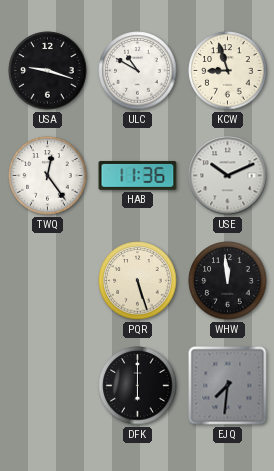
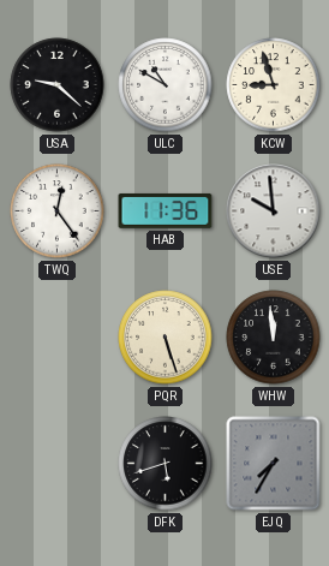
USA: 9:18 -> 9:22 (58, 85)
USE: 10:11 -> 9:59 (274, 211)
DFK: 6:00 -> 5:42 (166, 464)
EJQ: 7:31 -> 7:35 (274, 464)
